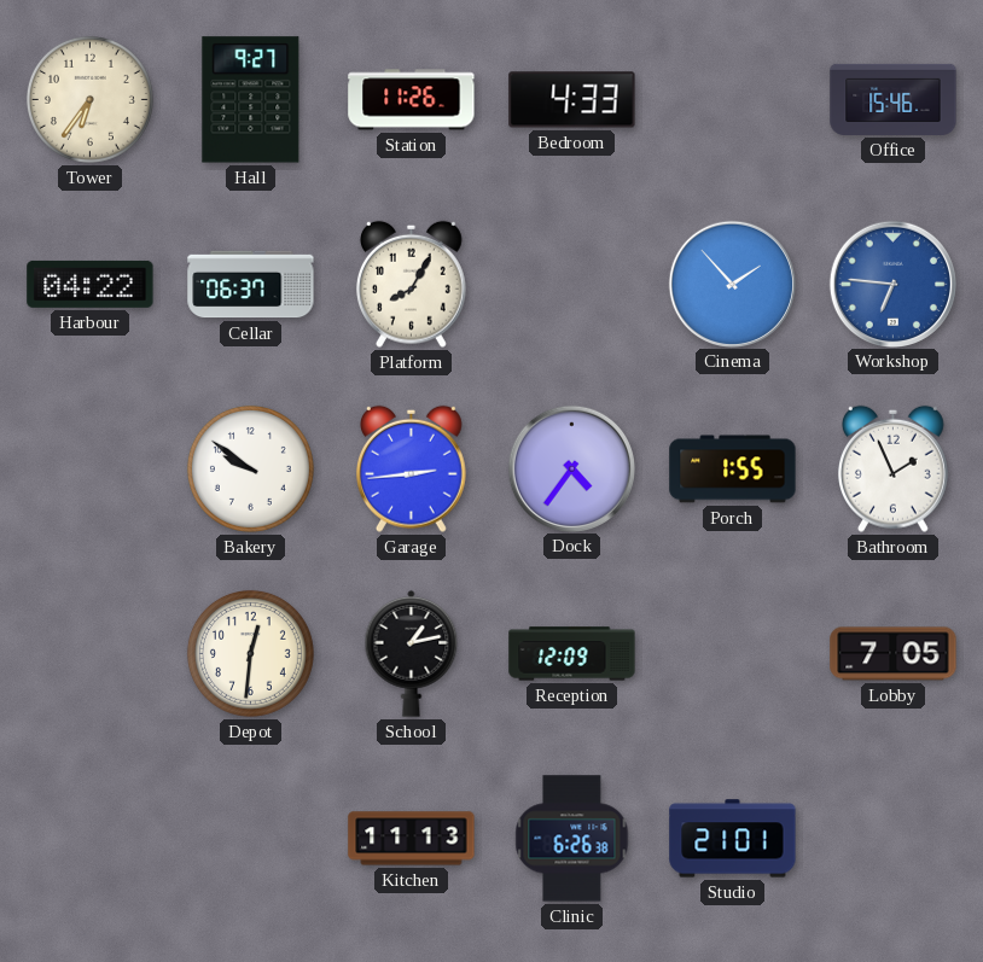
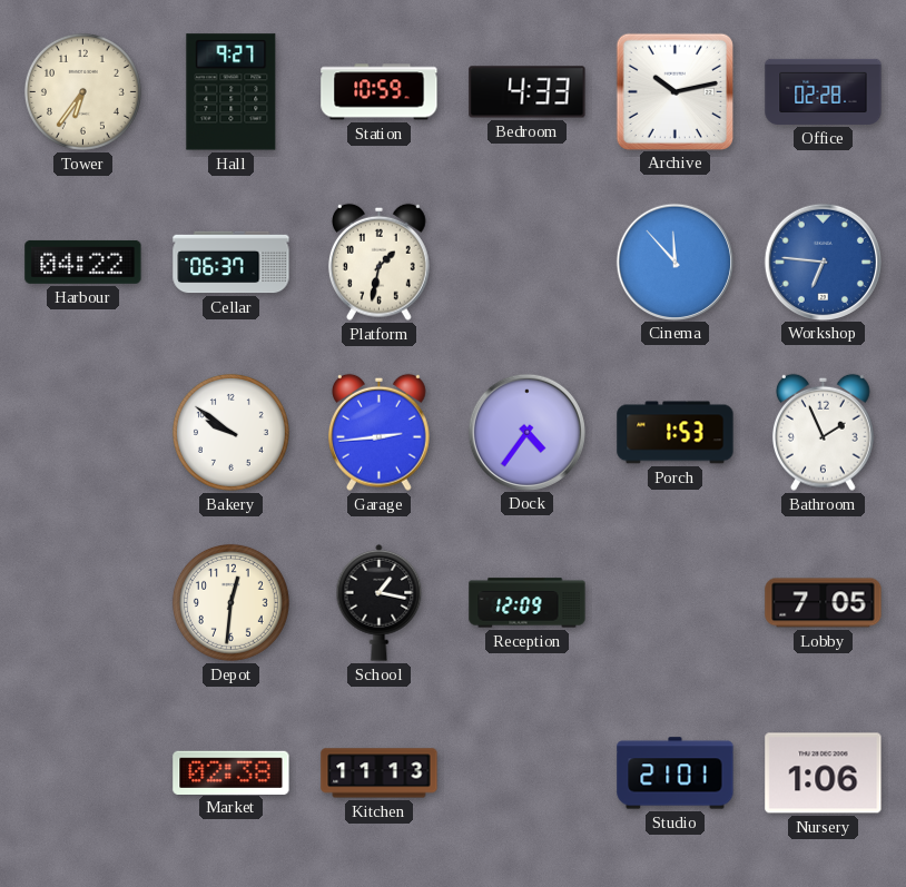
Station: 11:26 -> 10:59 (380, 92)
Archive: none -> 10:13 (674, 91)
Office: 15:46 -> 02:28 (824, 91)
Platform: 8:05 -> 1:32 (378, 262)
Cinema: 1:53 -> 11:53 (674, 262)
Porch: 1:55 -> 1:53 (676, 433)
School: 1:13 -> 1:17 (380, 602)
Market: none -> 02:38 (232, 772)
Clinic: 6:26 -> none (572, 839)
Nursery: none -> 1:06 (824, 773)
